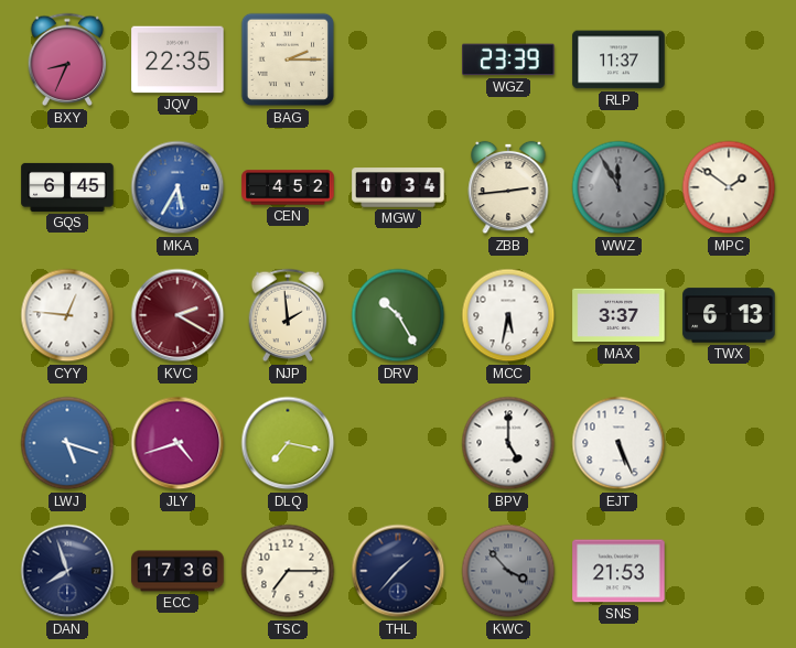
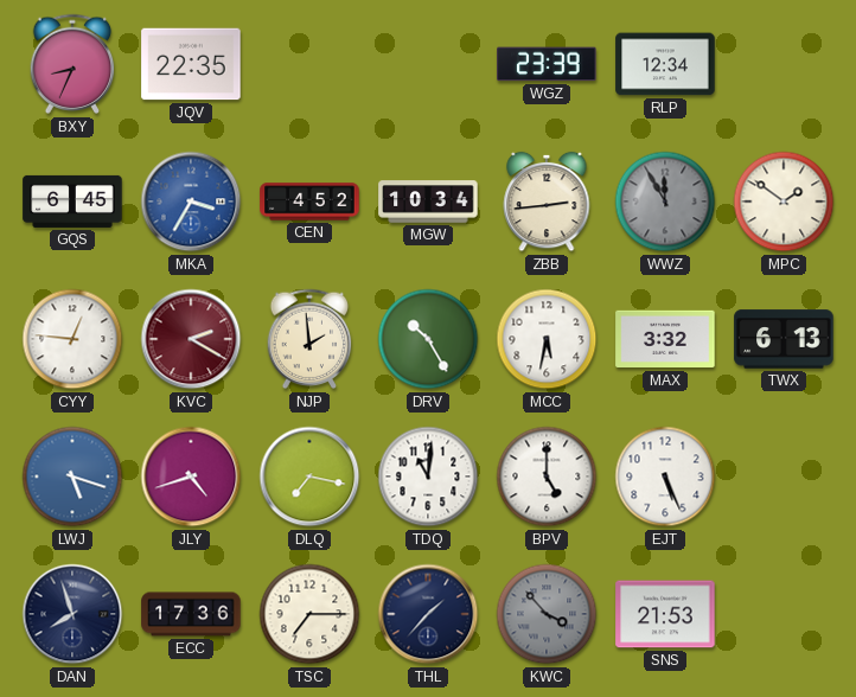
BAG: 2:15 -> none (288, 60)
RLP: 11:37 -> 12:34 (665, 64)
MKA: 5:35 -> 3:35 (191, 202)
MAX: 3:37 -> 3:32 (665, 339)
TDQ: none -> 11:01 (428, 477)
